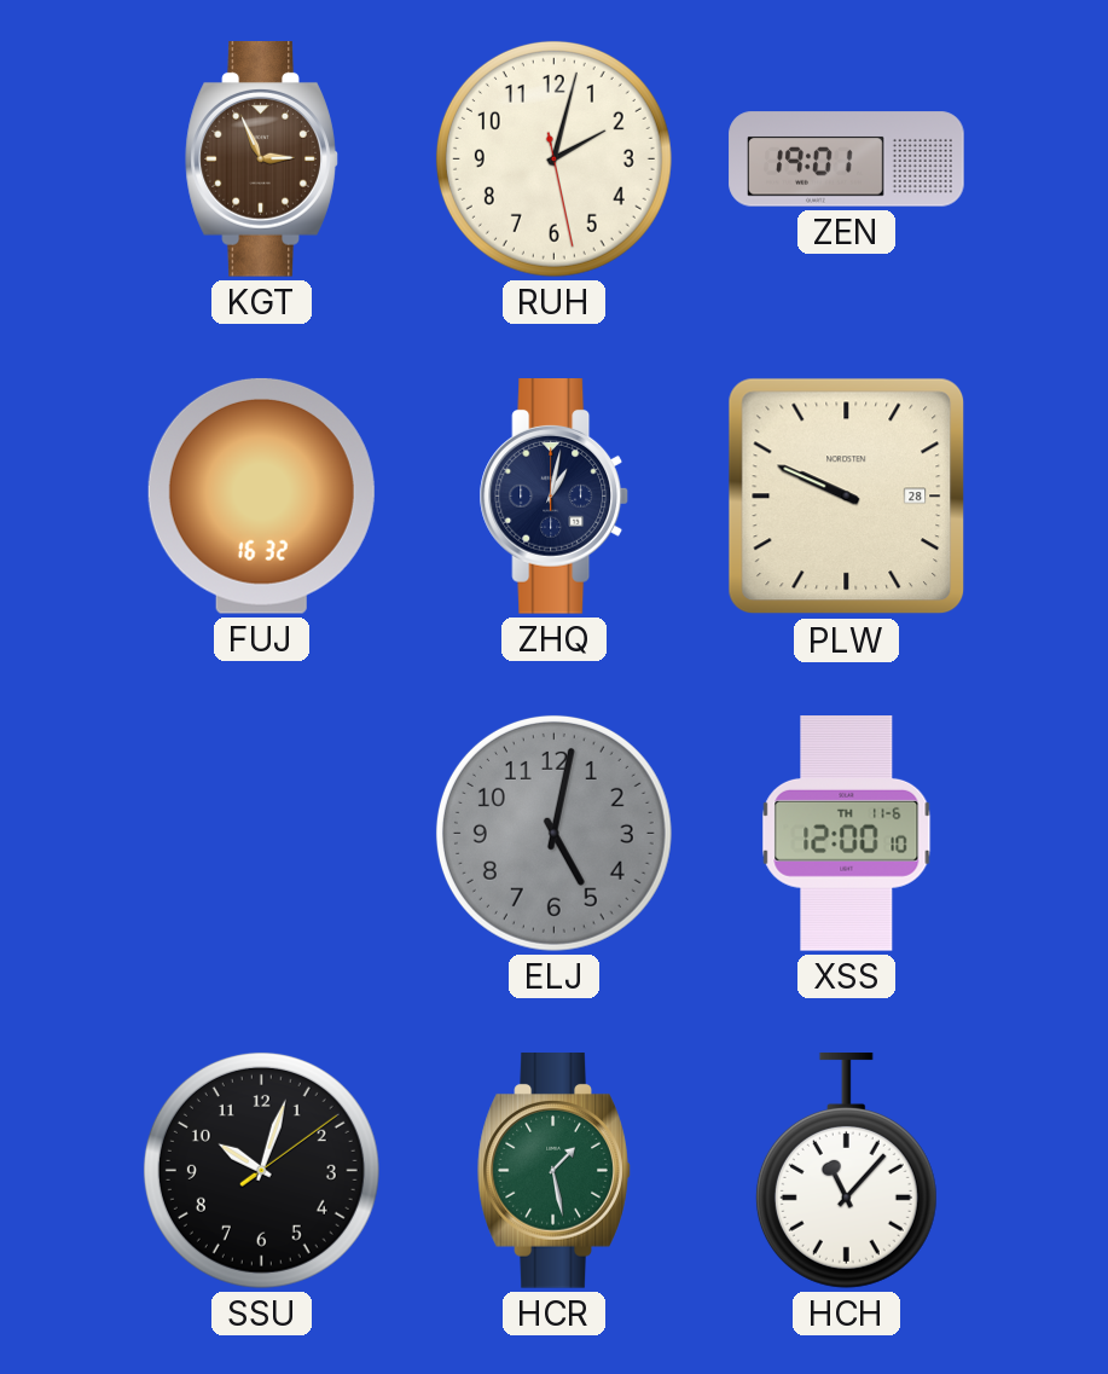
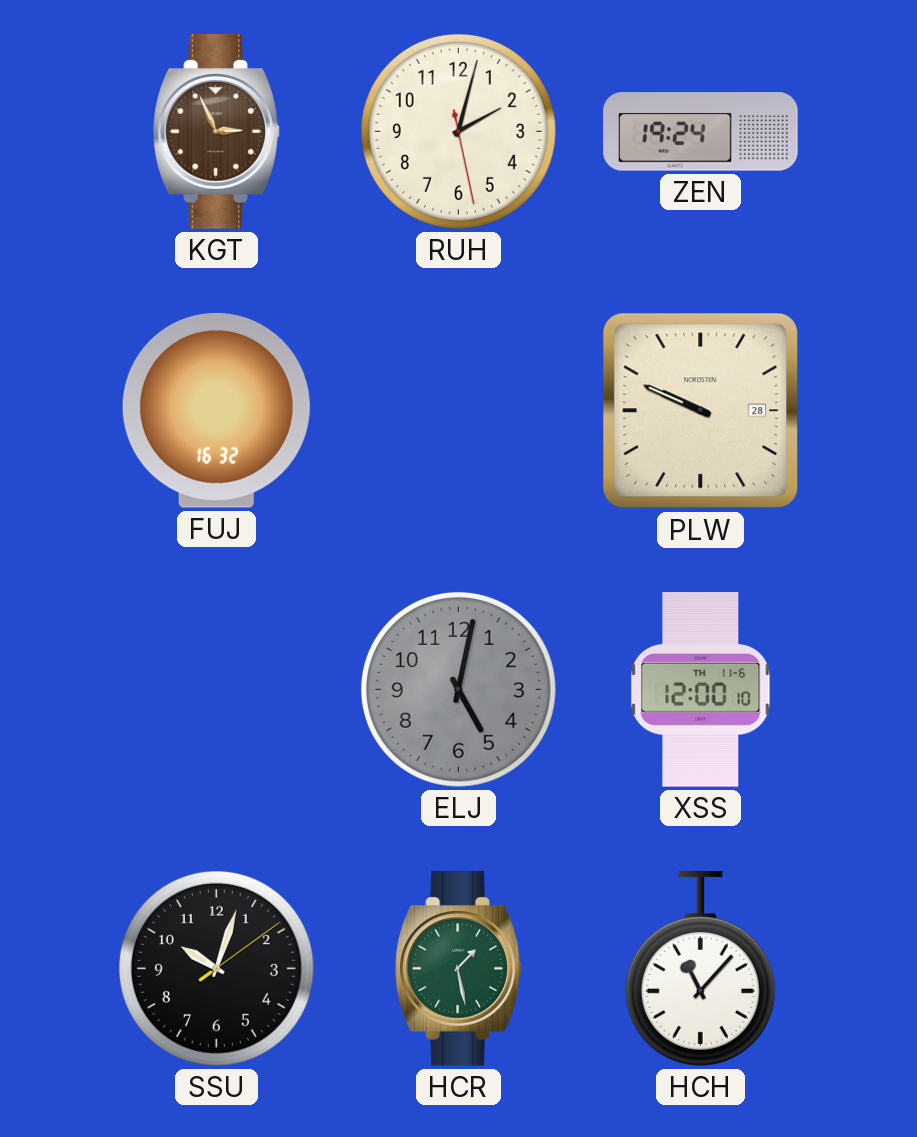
ZEN: 19:01 -> 19:24 (701, 132)
ZHQ: 1:02 -> none (553, 497)
